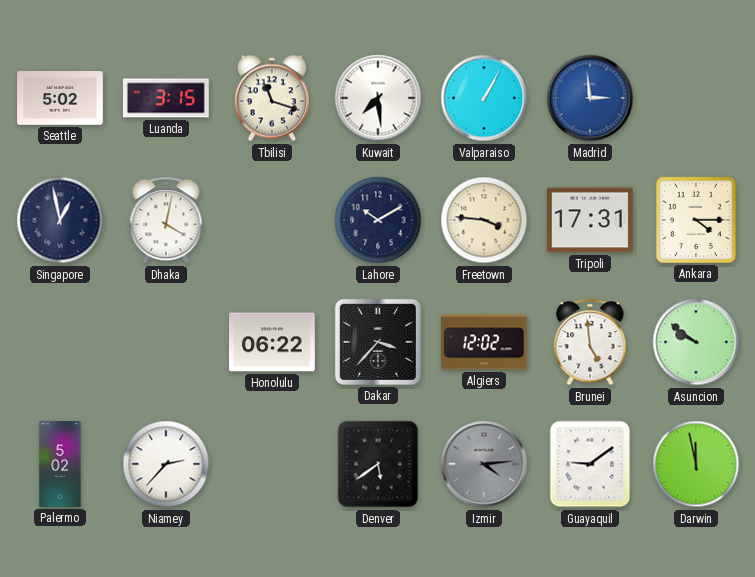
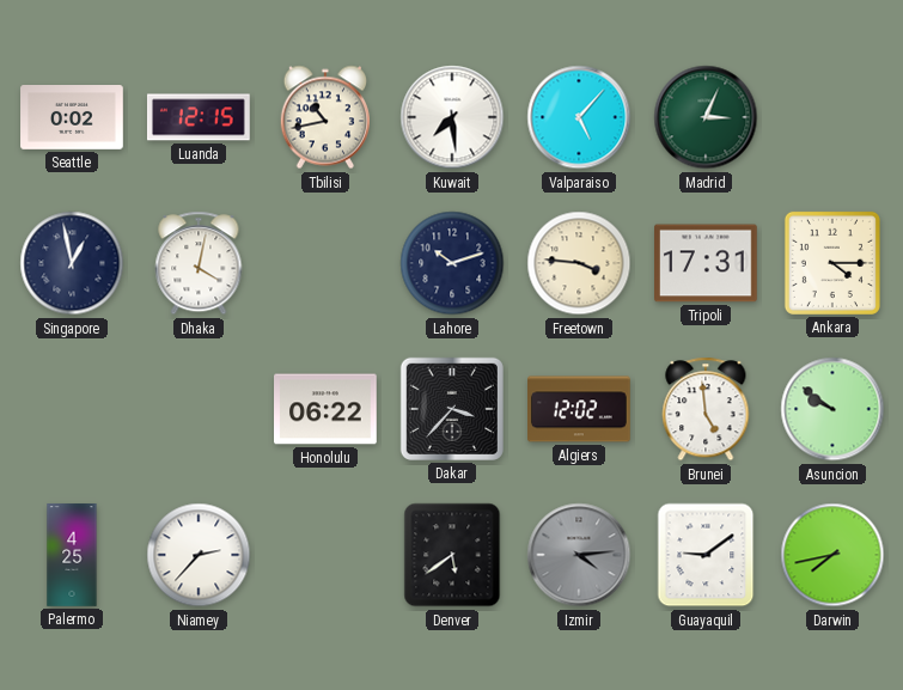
Seattle: 5:02 -> 0:02 (72, 118)
Luanda: 3:15 -> 12:15 (199, 117)
Tbilisi: 11:18 -> 10:43 (324, 117)
Valparaiso: 1:05 -> 5:07 (579, 117)
Madrid: 2:59 -> 3:04 (706, 117)
Madrid dial: blue -> green (706, 117)
Lahore: 10:10 -> 10:12 (452, 263)
Palermo: 5:02 -> 4:25 (72, 555)
Darwin: 11:58 -> 7:43 (832, 555)
